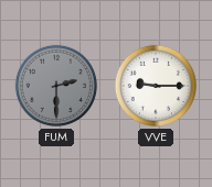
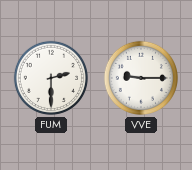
FUM dial: grey -> white (51, 78)
